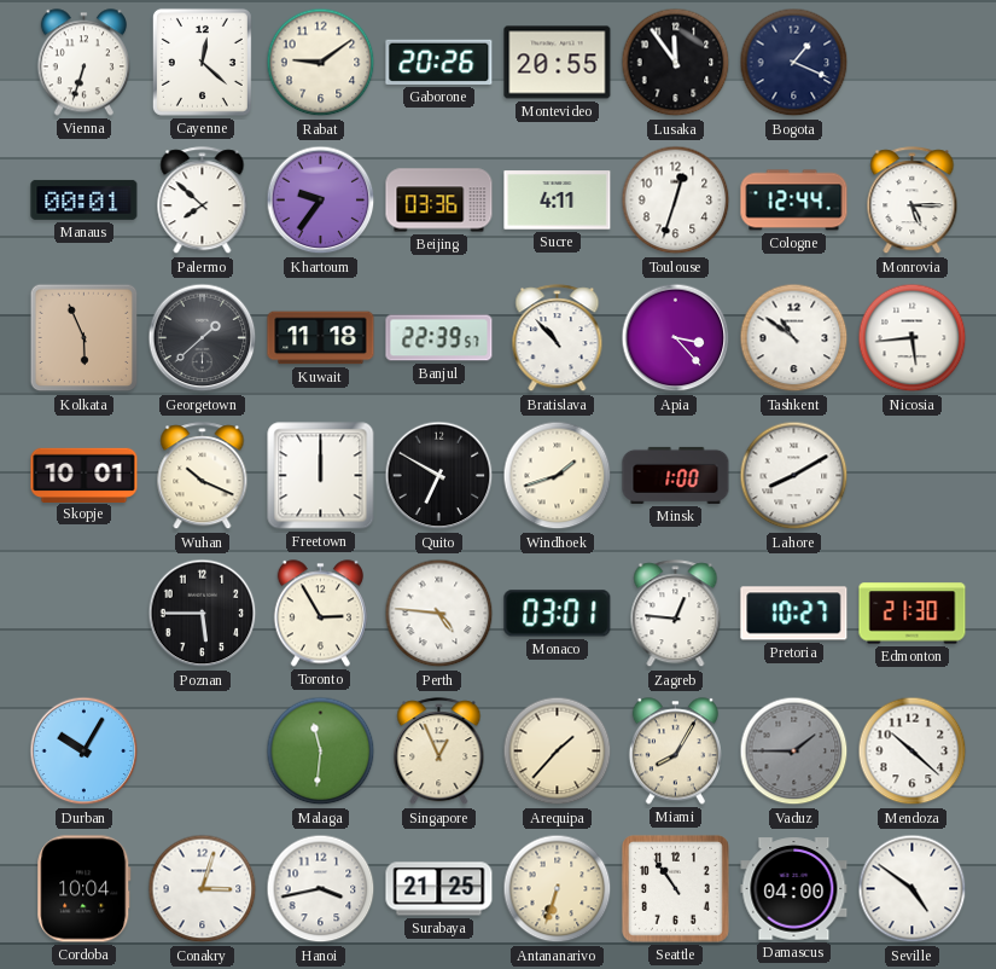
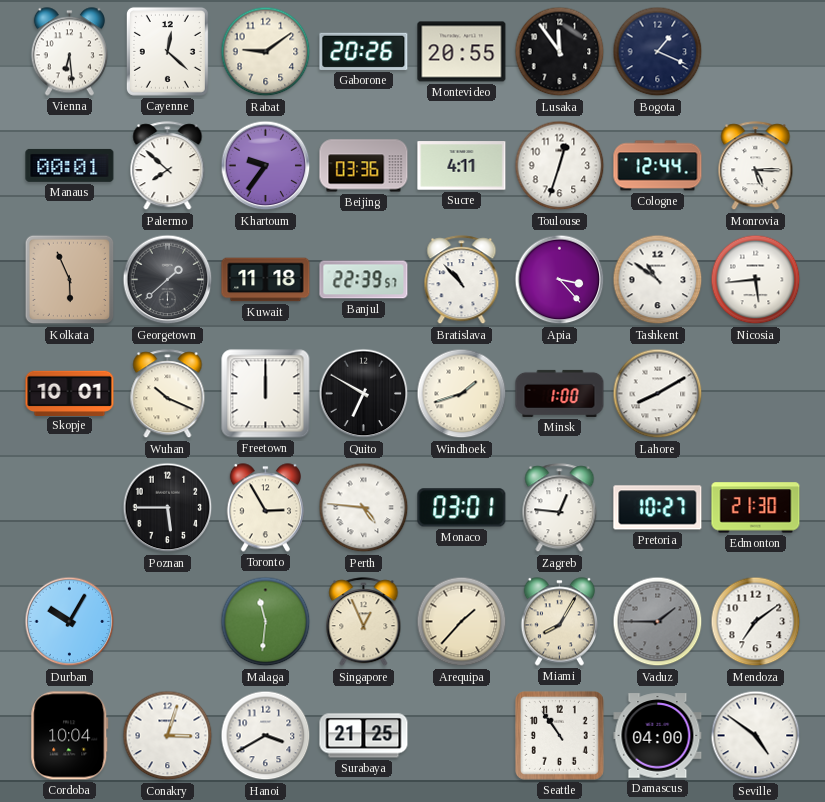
Vienna: 6:33 -> 6:29 (69, 52)
Mendoza: 10:22 -> 7:09 (756, 622)
Hanoi: 3:43 -> 3:40 (266, 736)
Antananarivo: 6:33 -> none (558, 889)
